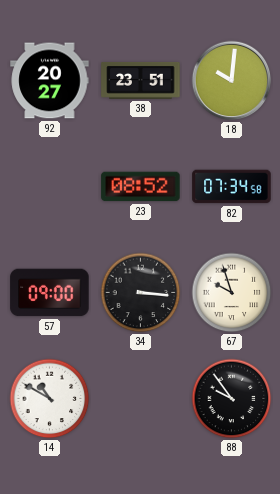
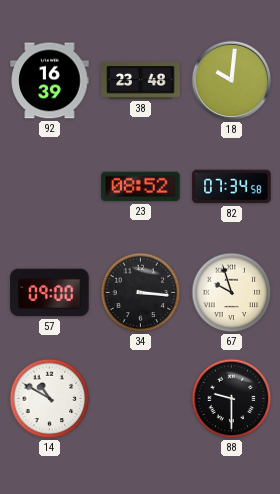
92: 20:27 -> 16:39 (50, 81)
38: 23:51 -> 23:48 (141, 80)
88: 9:54 -> 9:30 (232, 399)
